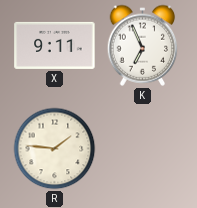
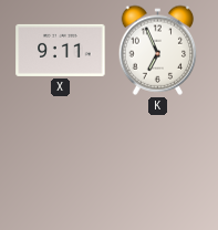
R: 1:46 -> none (55, 149)
